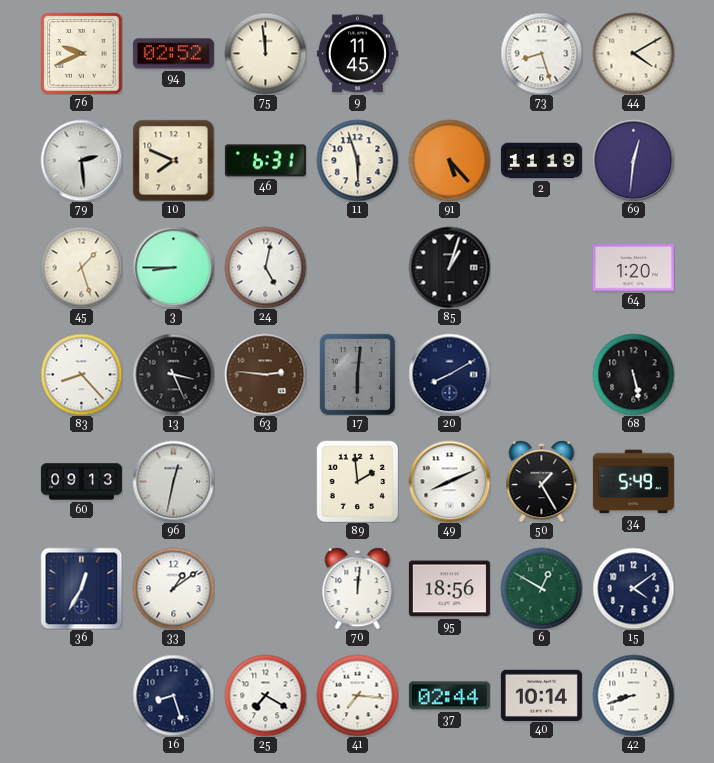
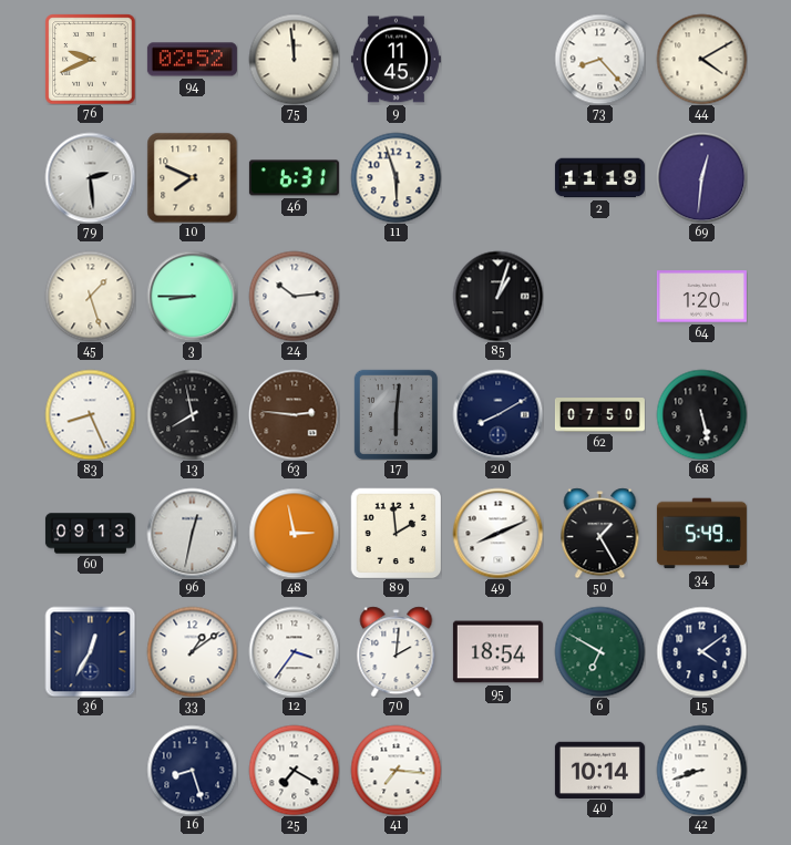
73: 8:27 -> 8:23 (599, 59)
91: 5:23 -> none (449, 160)
24: 5:02 -> 10:14 (294, 296)
83: 8:23 -> 8:26 (90, 414)
13: 3:26 -> 7:58 (192, 414)
62: none -> 07:50 (599, 415)
48: none -> 2:58 (294, 533)
12: none -> 3:36 (294, 651)
70: 12:01 -> 2:01 (397, 651)
95: 18:56 -> 18:54 (497, 652)
6: 12:50 -> 6:50 (599, 651)
37: 02:44 -> none (449, 696)
